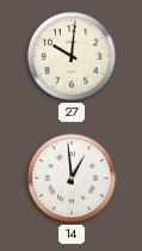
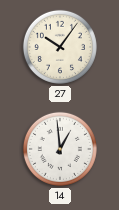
27: 10:01 -> 10:06 (60, 47)
